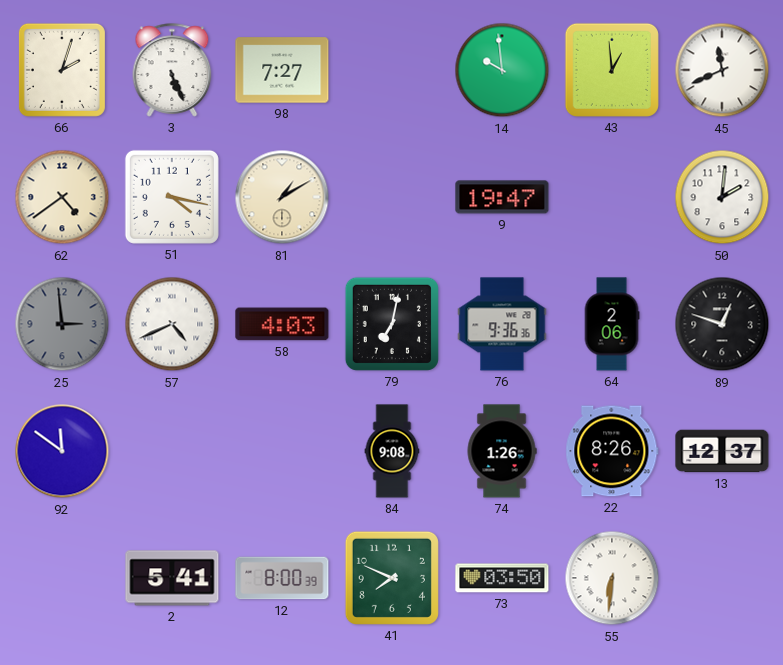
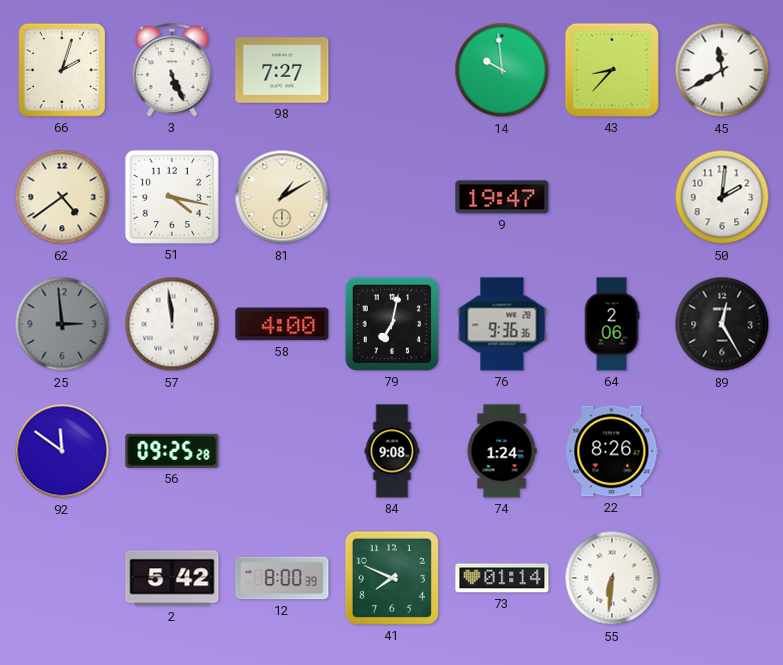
43: 12:59 -> 8:37 (612, 70)
45: 11:41 -> 11:40 (722, 70)
57: 4:41 -> 11:59 (172, 324)
58: 4:03 -> 4:00 (282, 324)
89: 12:48 -> 12:25 (722, 324)
56: none -> 09:25 (172, 451)
74: 1:26 -> 1:24 (502, 451)
13: 12:37 -> none (722, 451)
2: 5:41 -> 5:42 (172, 578)
73: 03:50 -> 01:14 (502, 578)
